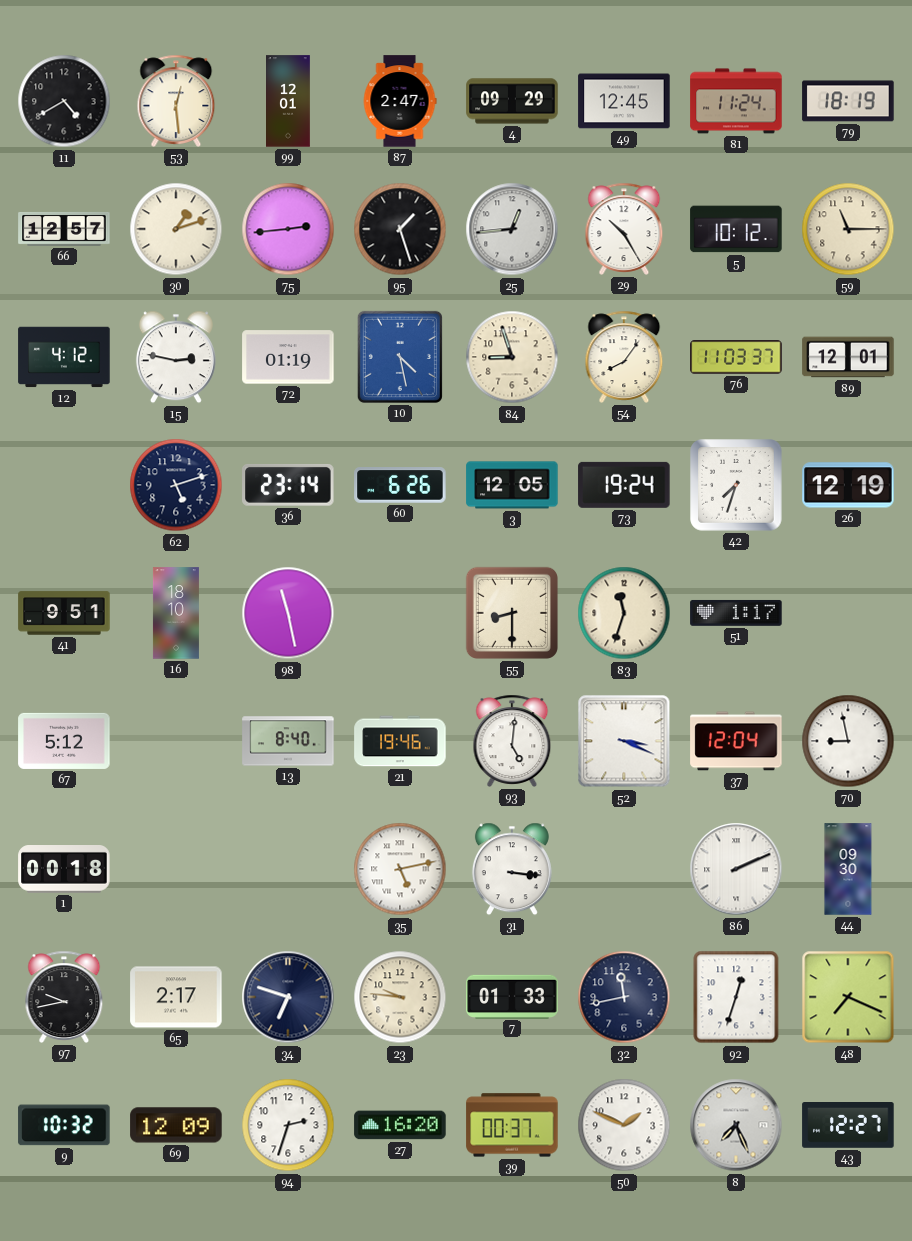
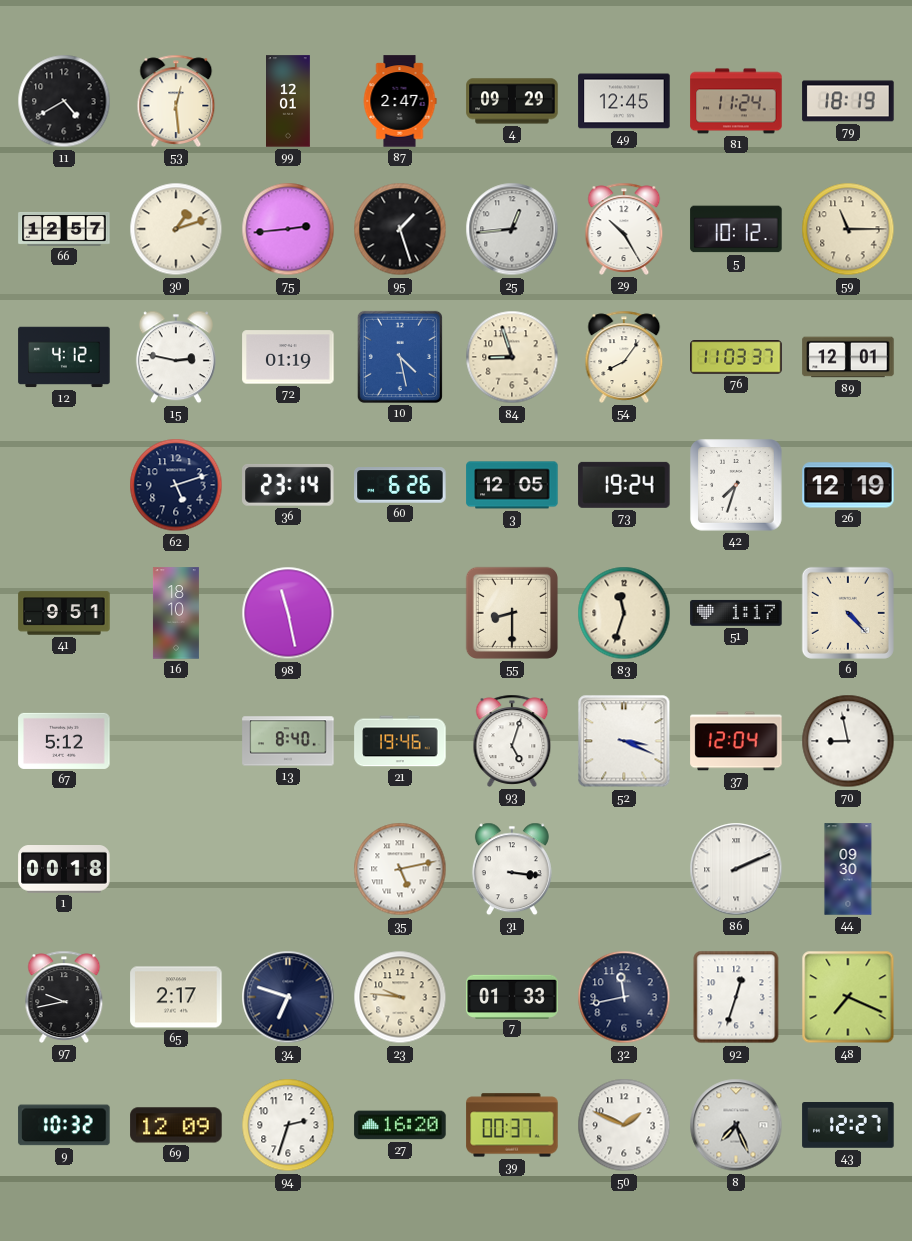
6: none -> 4:23 (848, 613)
93: 5:01 -> 5:03 (512, 741)
